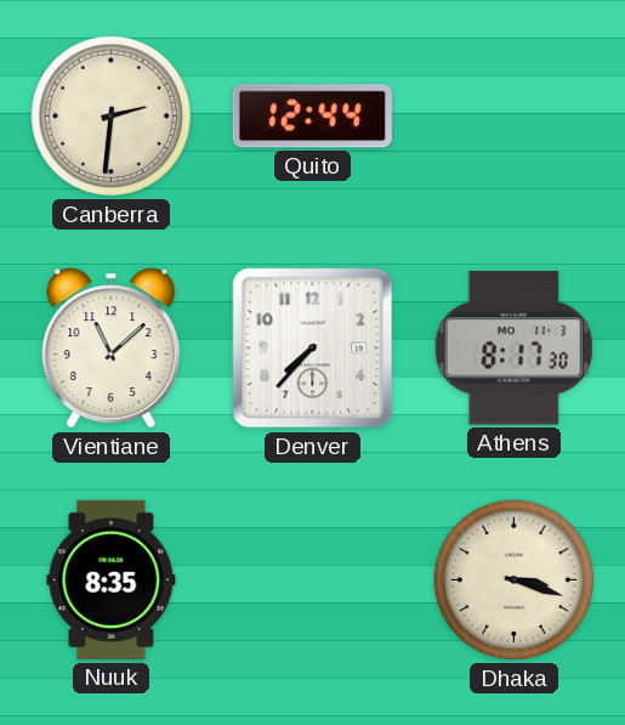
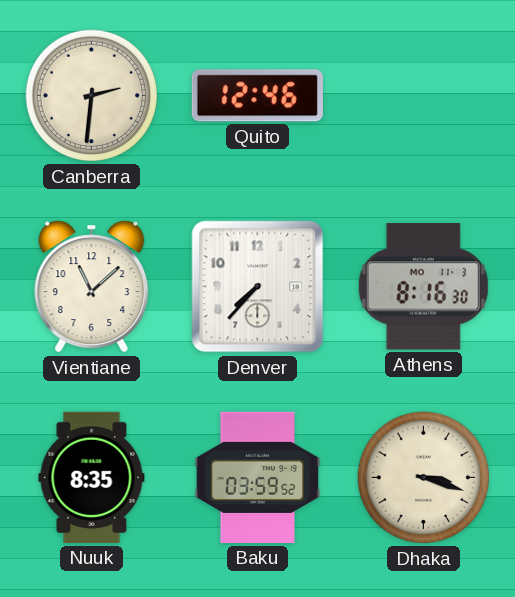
Quito: 12:44 -> 12:46 (257, 96)
Athens: 8:17 -> 8:16 (423, 287)
Baku: none -> 03:59 (258, 477)
